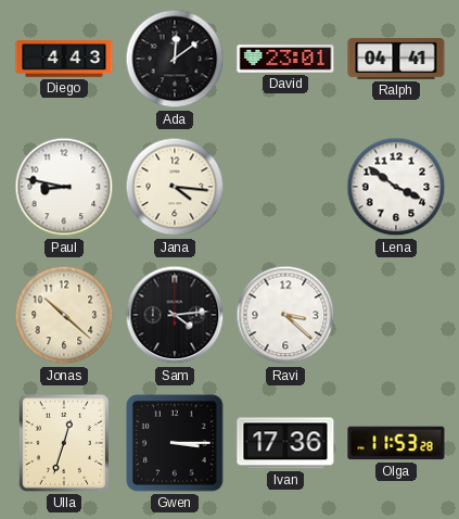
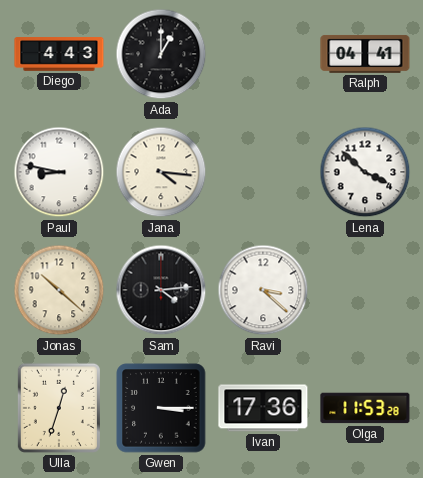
Ada: 12:09 -> 1:00 (161, 54)
David: 23:01 -> none (285, 59)
Lena: 3:51 -> 3:52 (365, 172)
